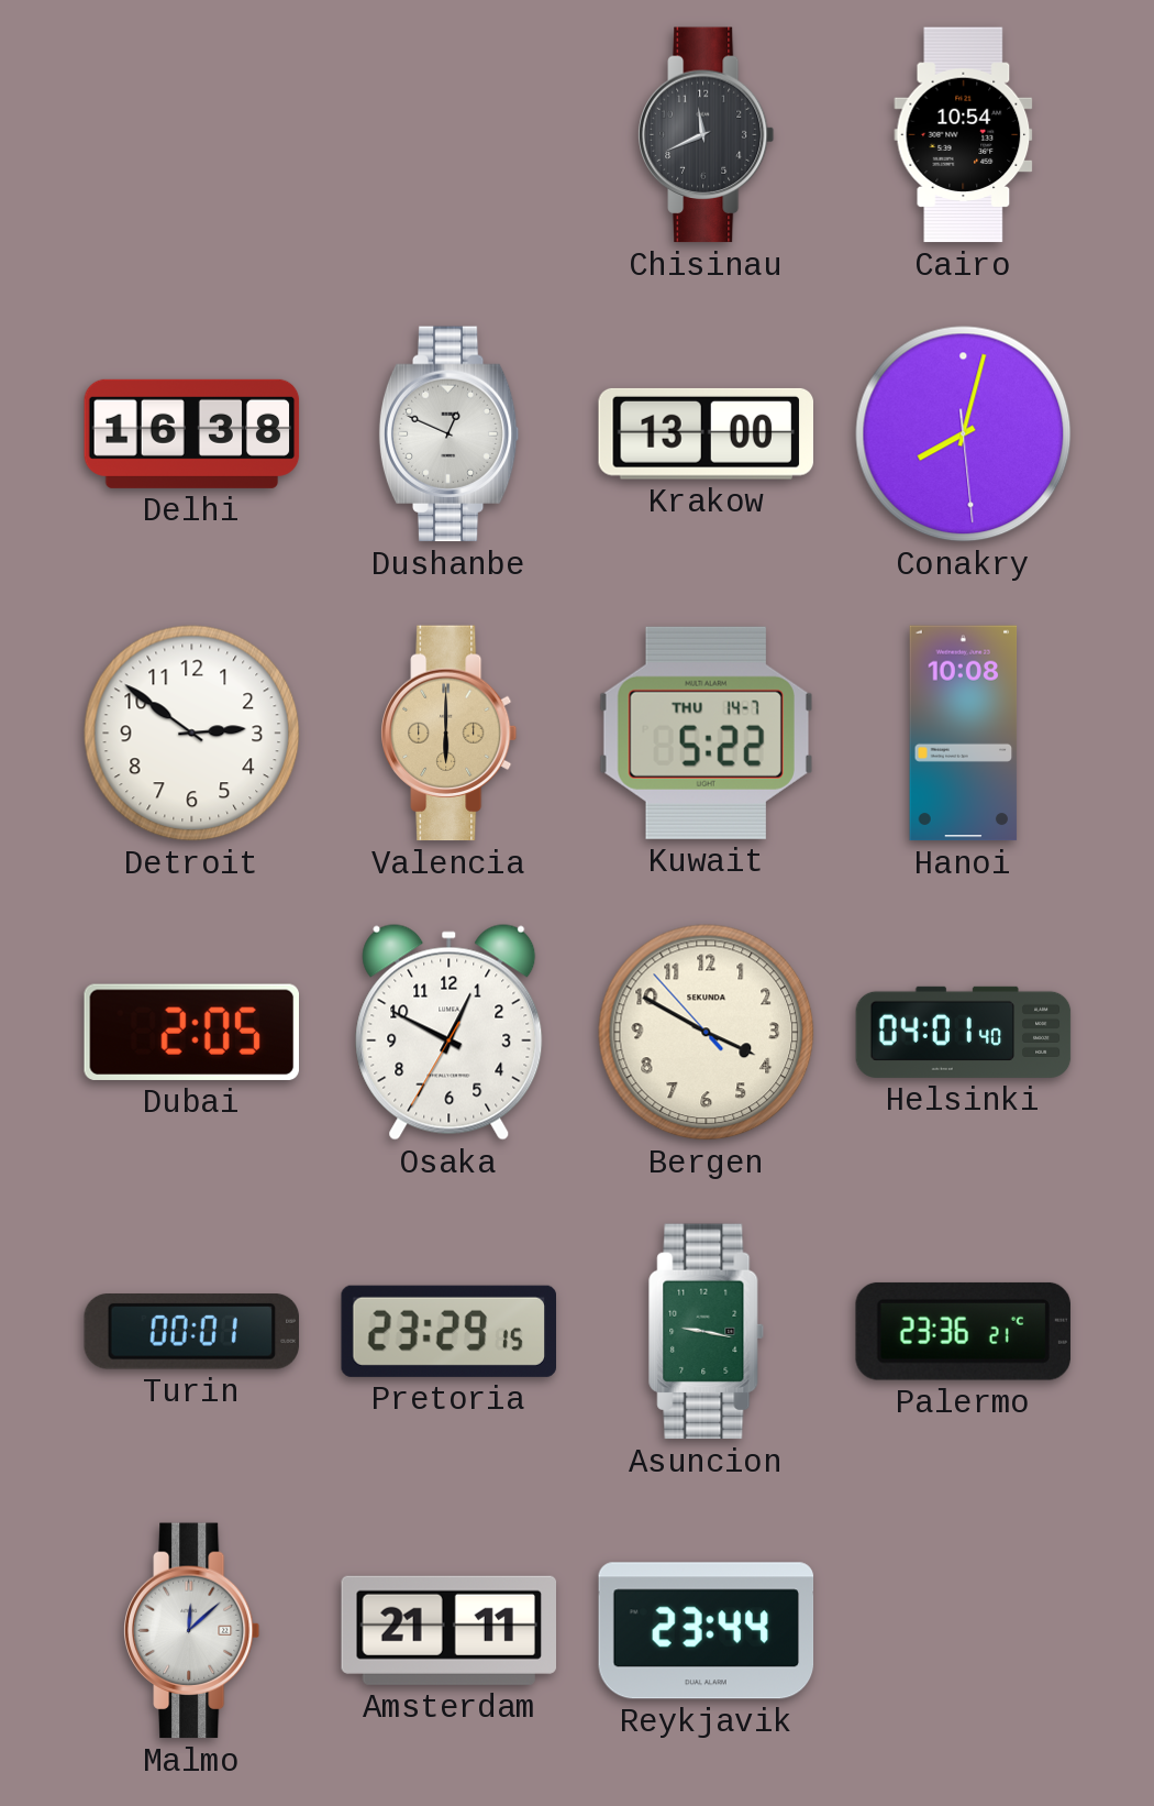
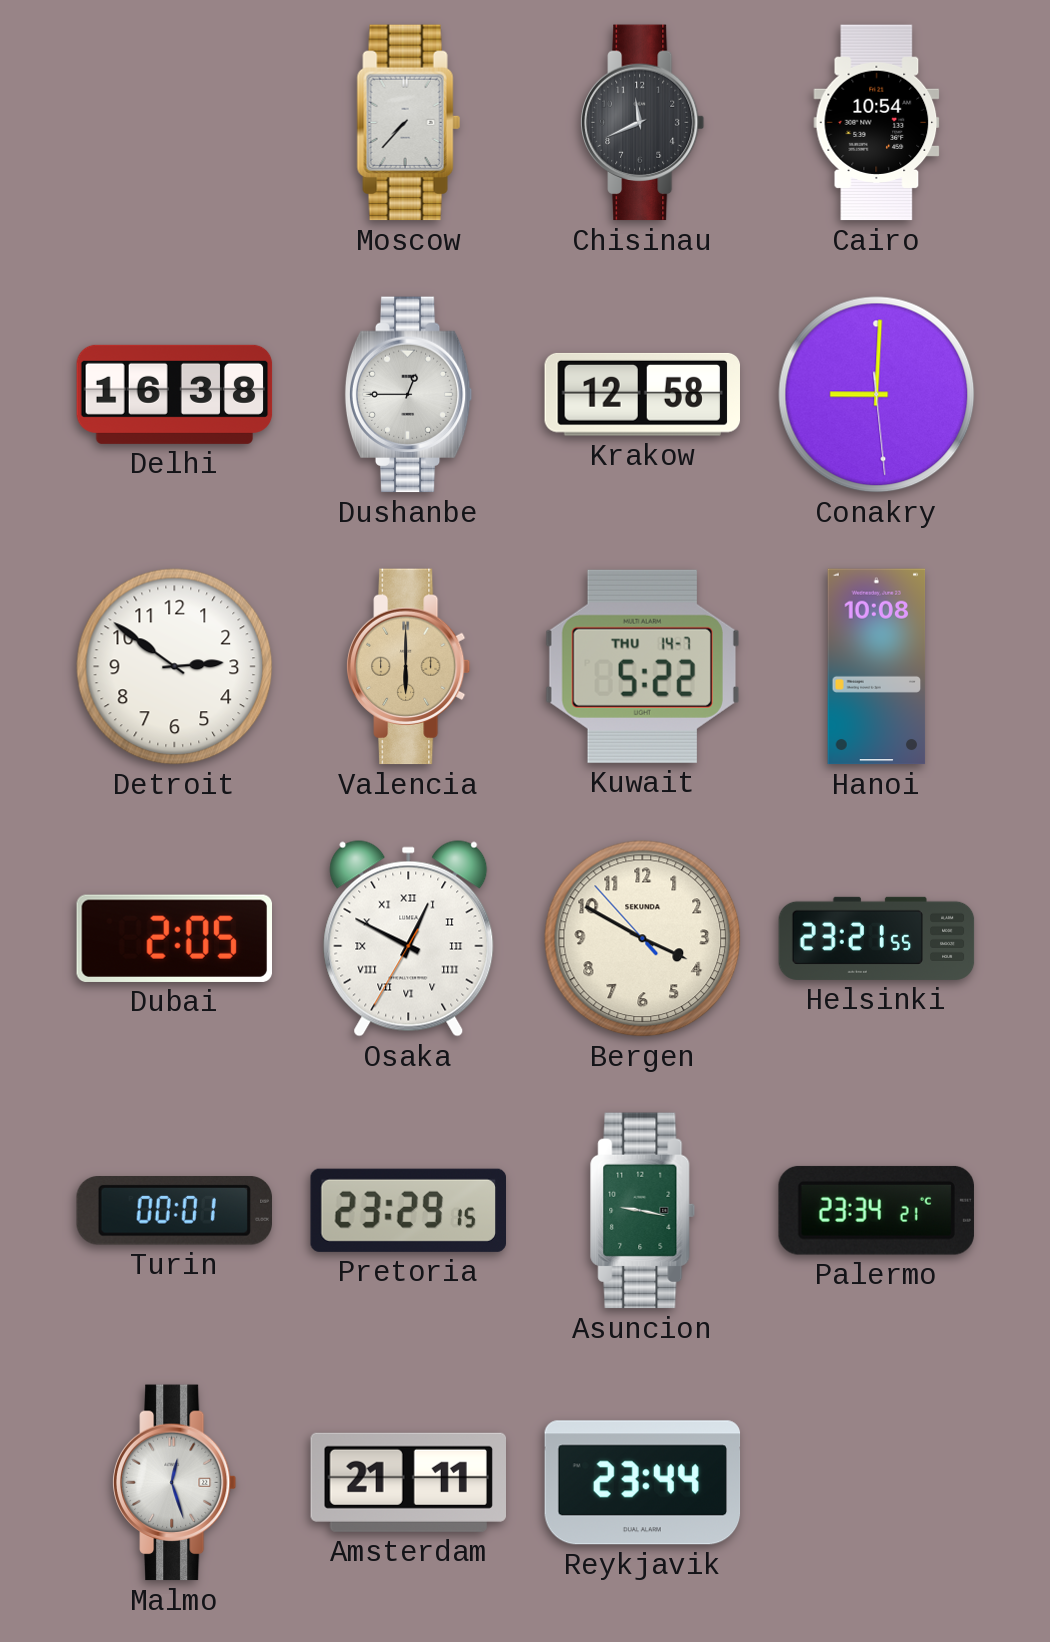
Moscow: none -> 7:37 (408, 123)
Dushanbe: 12:49 -> 12:45 (409, 395)
Krakow: 13:00 -> 12:58 (642, 394)
Conakry: 8:02 -> 9:00 (877, 395)
Osaka numerals: Arabic -> Roman (409, 939)
Helsinki: 04:01 -> 23:21 (877, 938)
Palermo: 23:36 -> 23:34 (876, 1210)
Malmo: 12:08 -> 12:27 (175, 1483)
